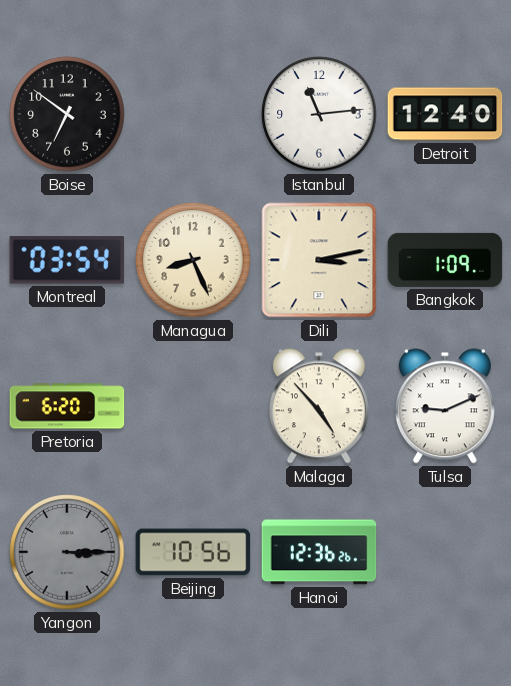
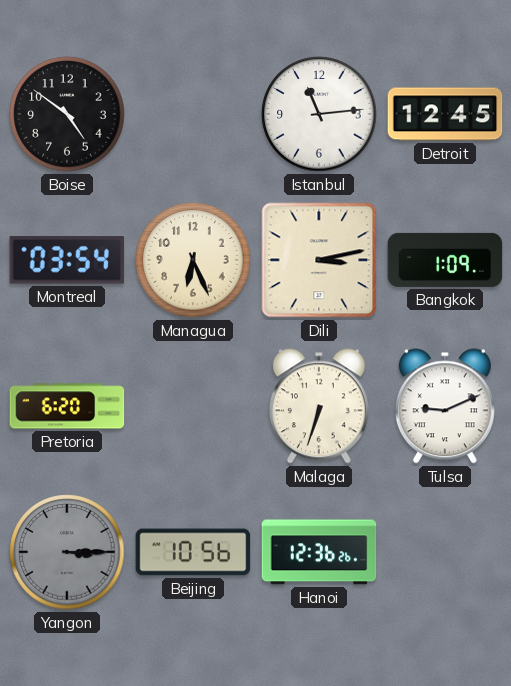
Boise: 6:51 -> 4:51 (67, 114)
Detroit: 12:40 -> 12:45 (445, 114)
Managua: 8:26 -> 6:26 (193, 260)
Malaga: 4:53 -> 6:33 (319, 406)
